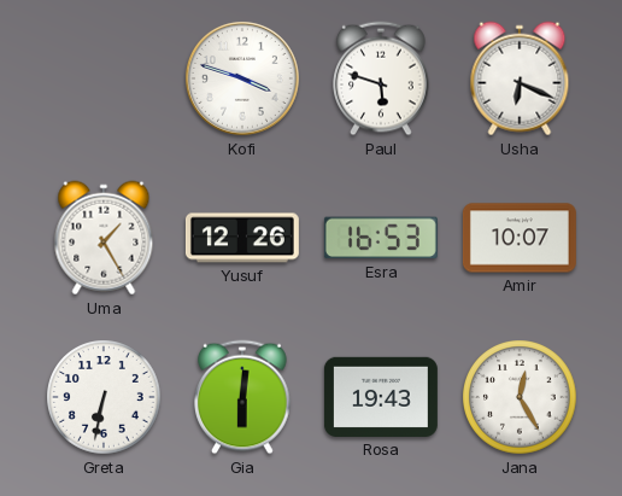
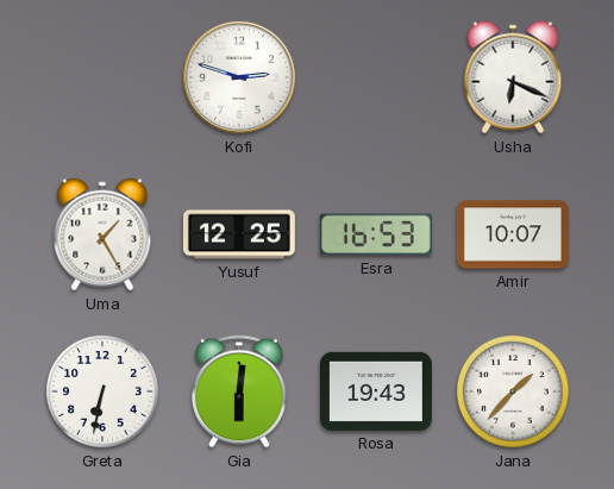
Kofi: 3:48 -> 2:48 (239, 77)
Paul: 5:48 -> none (382, 78)
Yusuf: 12:26 -> 12:25 (239, 234)
Jana: 12:25 -> 1:37 (513, 391)
